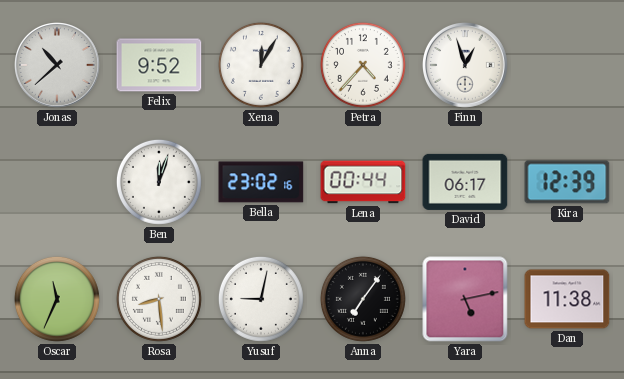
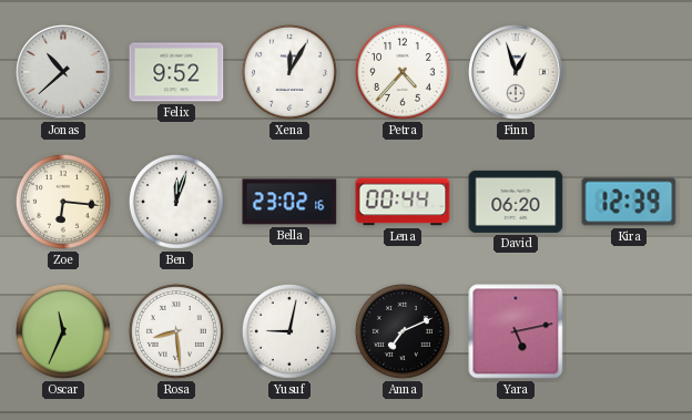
Zoe: none -> 6:16 (63, 202)
David: 06:17 -> 06:20 (516, 202)
Anna: 7:06 -> 7:11 (403, 331)
Dan: 11:38 -> none (567, 299)
